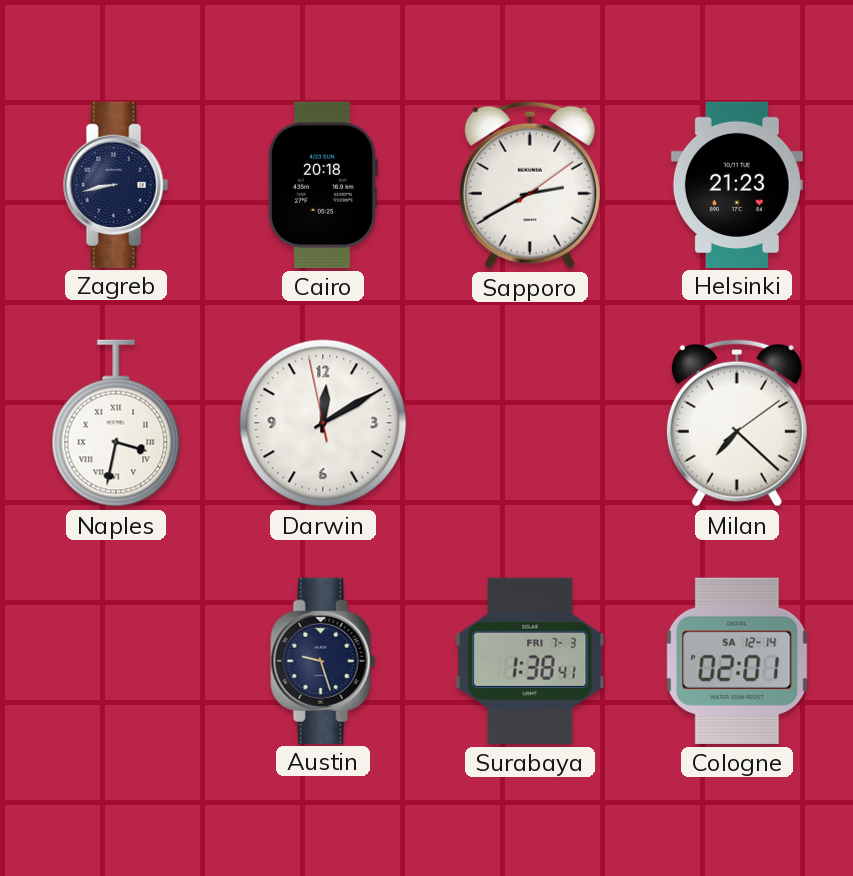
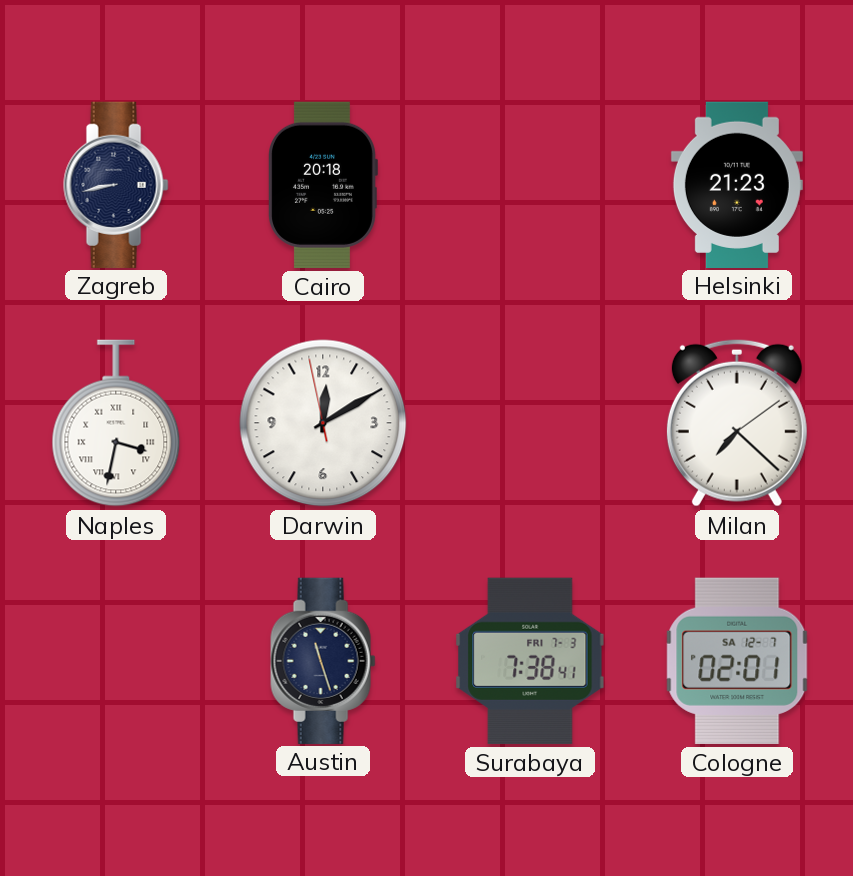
Sapporo: 2:40 -> none (530, 185)
Austin: 9:27 -> 11:27 (323, 660)
Surabaya: 1:38 -> 7:38 (530, 661)
Cologne date: SA 12-14 -> SA 12-7 (737, 661)
